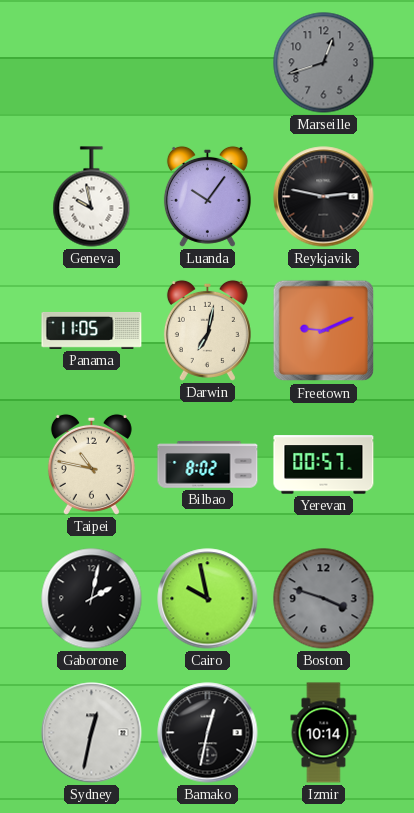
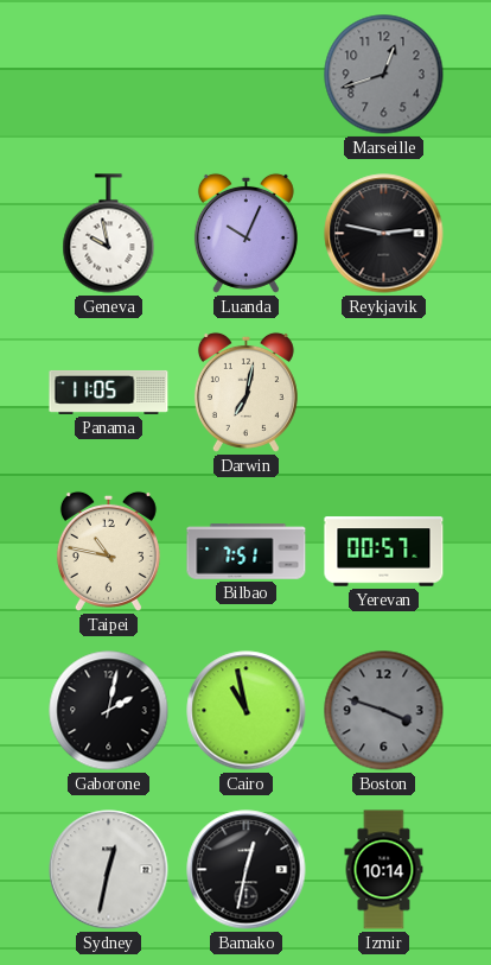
Luanda: 10:06 -> 10:04 (245, 233)
Freetown: 9:11 -> none (324, 331)
Bilbao: 8:02 -> 7:51 (247, 552)
Cairo: 9:58 -> 10:58 (247, 711)
